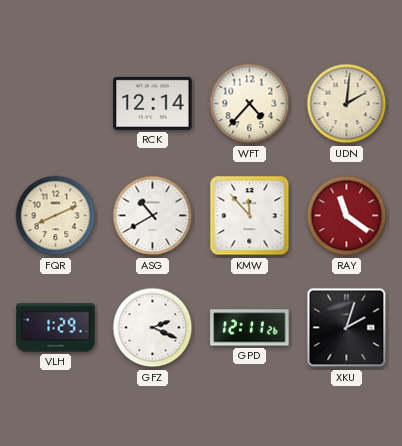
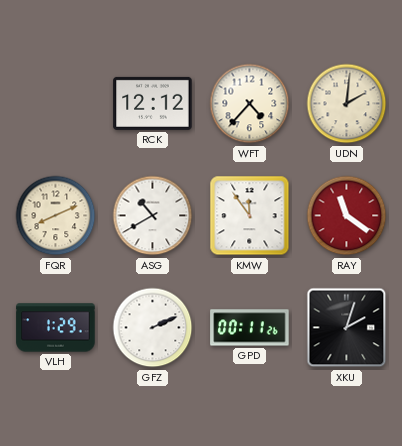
RCK: 12:14 -> 12:12 (153, 103)
KMW: 11:53 -> 11:54 (250, 216)
GFZ: 2:19 -> 2:11 (153, 328)
GPD: 12:11 -> 00:11 (250, 328)
